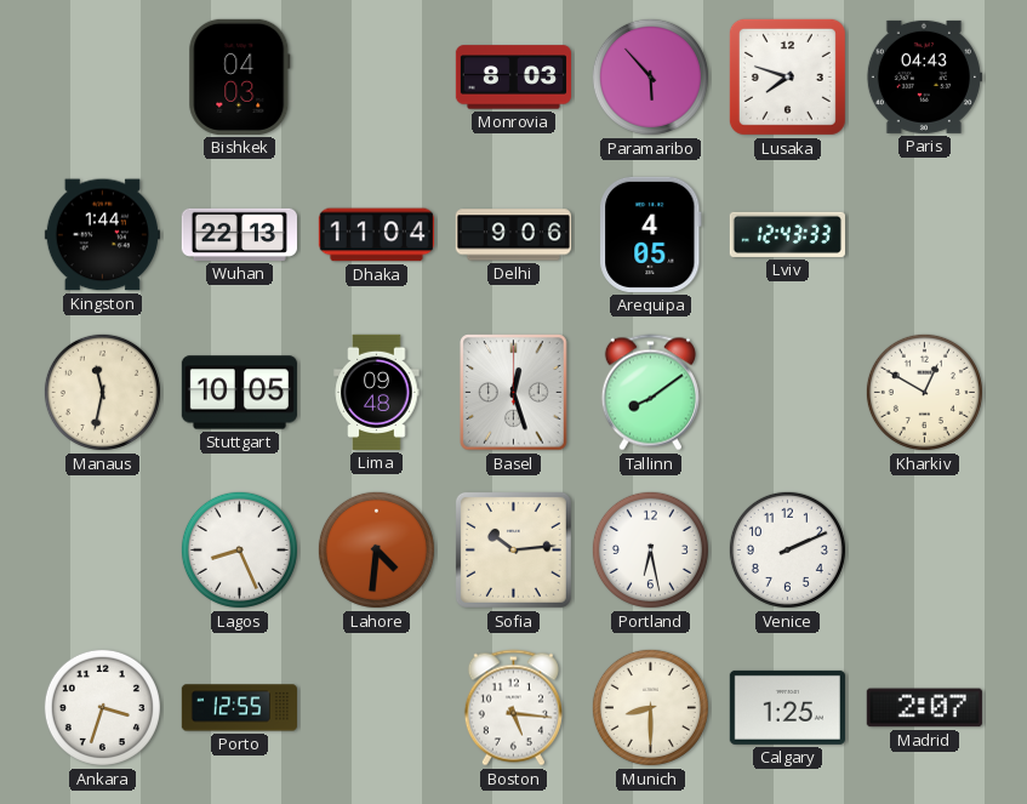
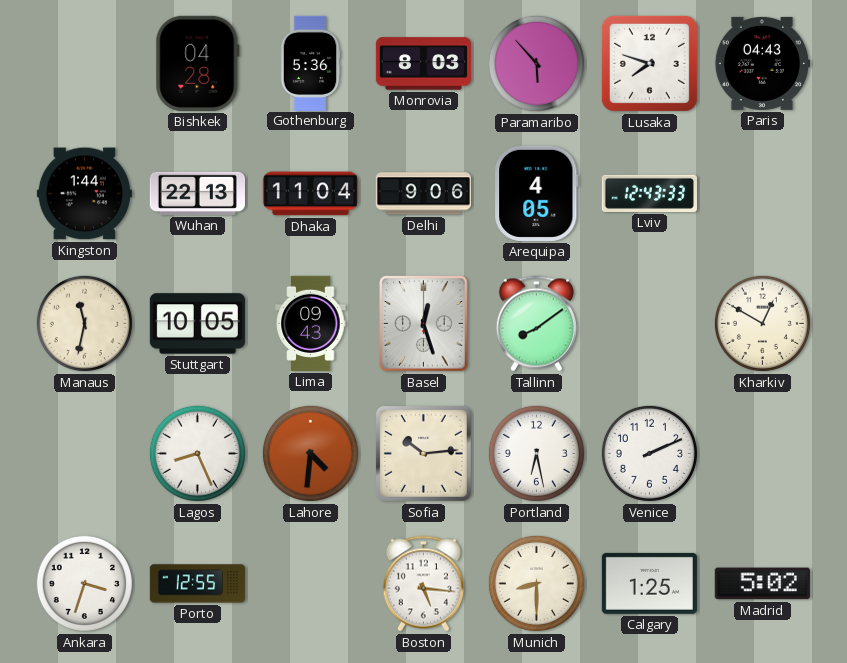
Bishkek: 04:03 -> 04:28 (198, 63)
Gothenburg: none -> 5:36 (310, 63)
Lima: 09:48 -> 09:43 (311, 323)
Madrid: 2:07 -> 5:02 (762, 584)
